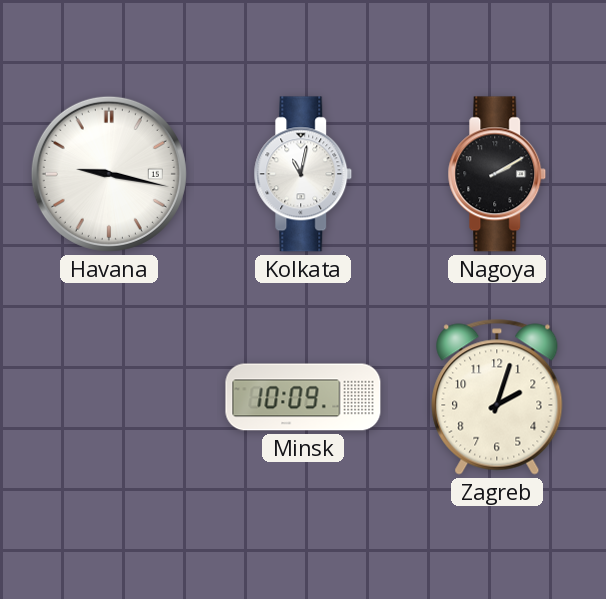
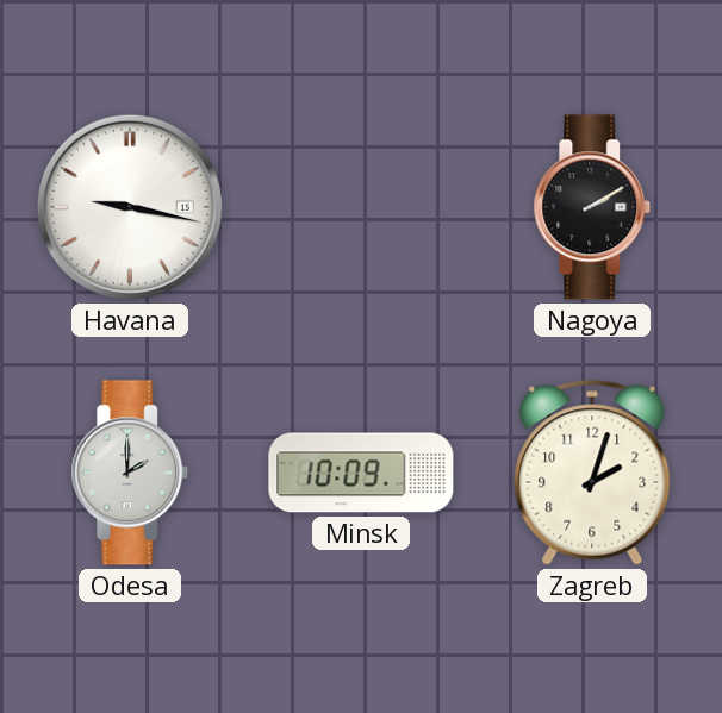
Kolkata: 11:02 -> none (303, 174)
Odesa: none -> 2:00 (130, 473)
